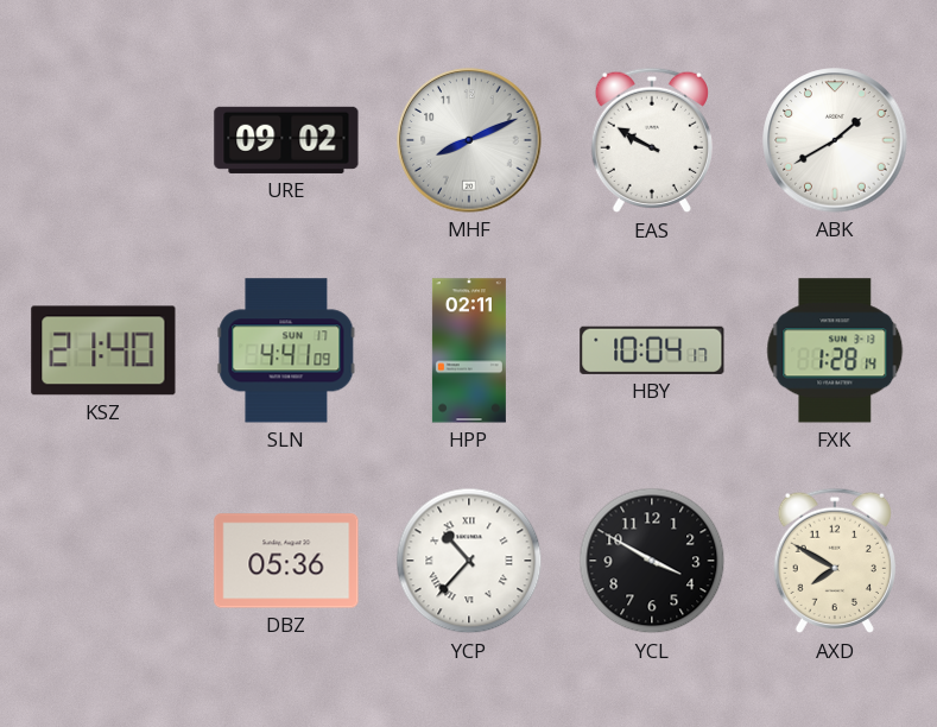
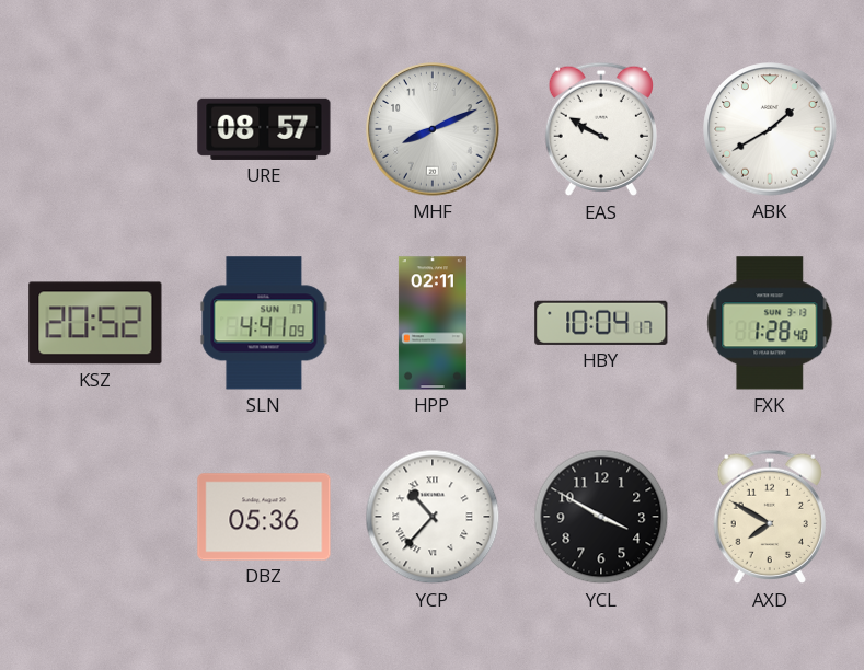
URE: 09:02 -> 08:57 (264, 129)
KSZ: 21:40 -> 20:52 (95, 323)
FXK: 1:28:14 -> 1:28:40 (770, 323)
